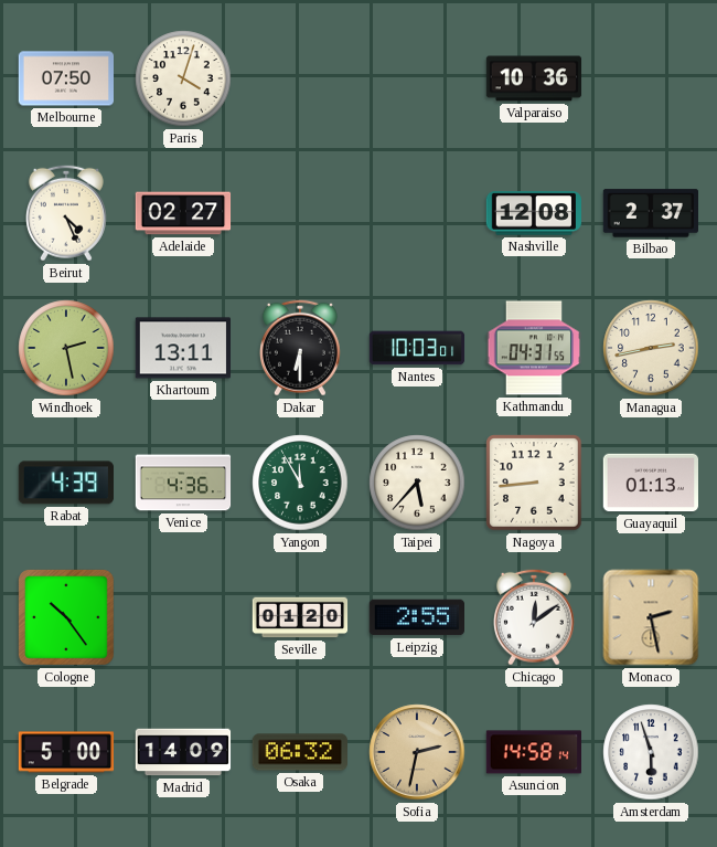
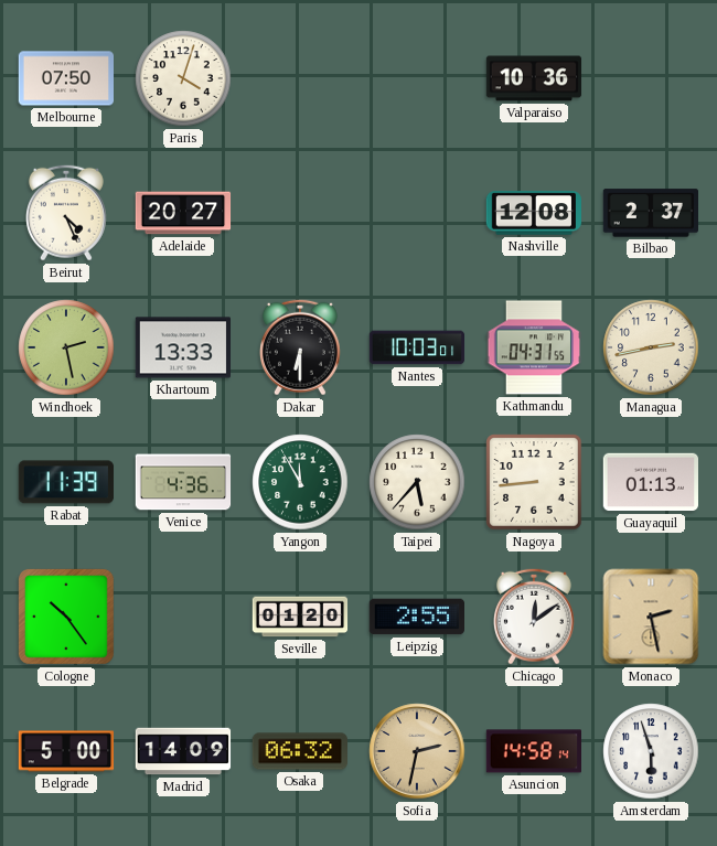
Adelaide: 02:27 -> 20:27 (183, 213)
Khartoum: 13:11 -> 13:33 (182, 347)
Rabat: 4:39 -> 11:39 (66, 482)
